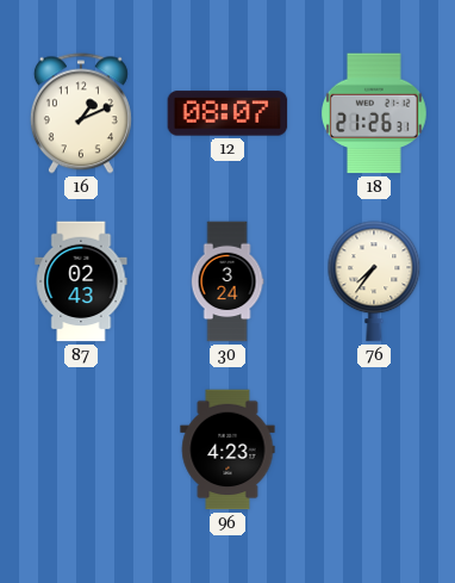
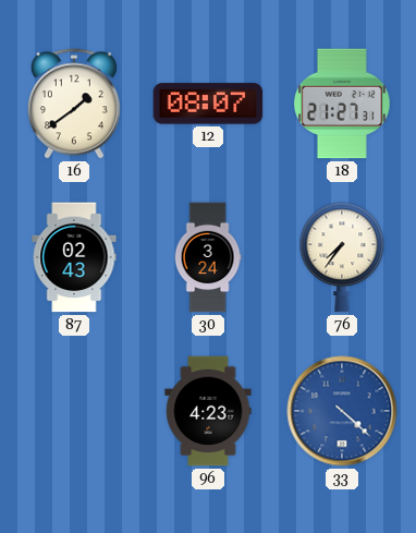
16: 1:11 -> 1:39 (74, 104)
18: 21:26 -> 21:27 (343, 104)
33: none -> 4:22 (342, 411)
